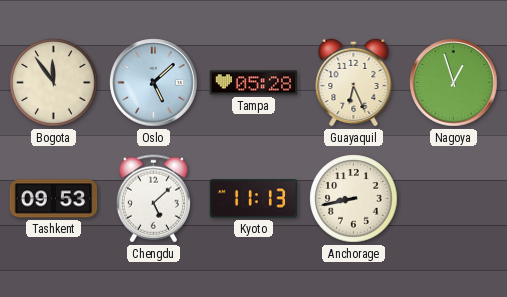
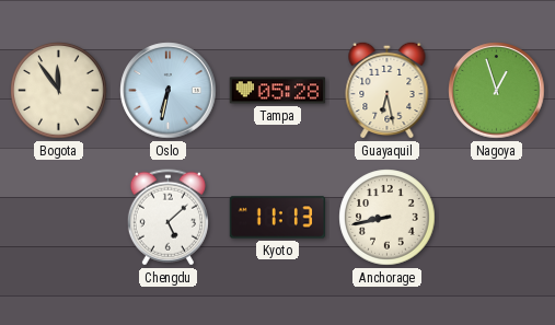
Oslo: 5:08 -> 6:32 (169, 91)
Guayaquil: 6:26 -> 6:28 (388, 90)
Tashkent: 09:53 -> none (54, 199)
